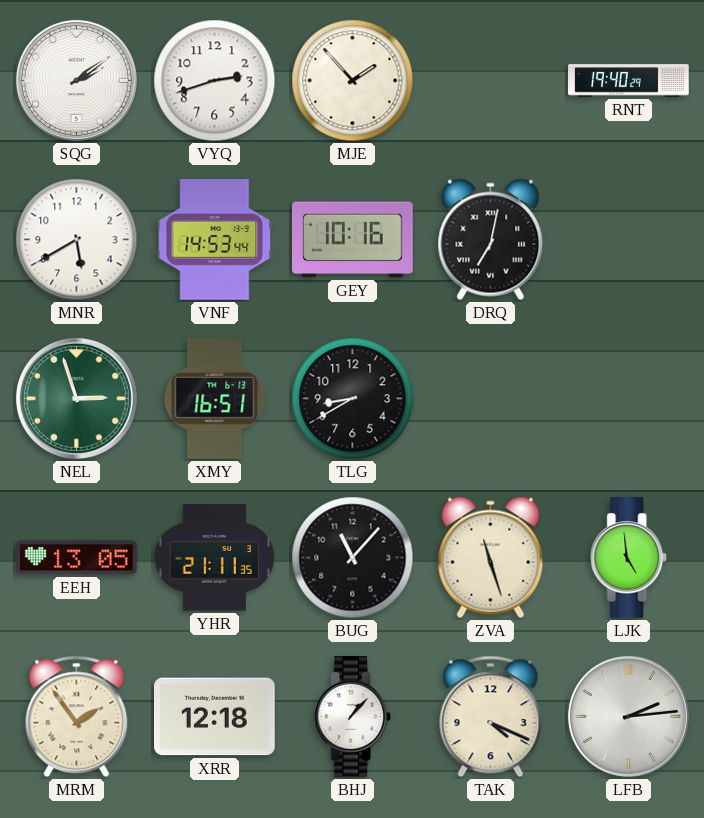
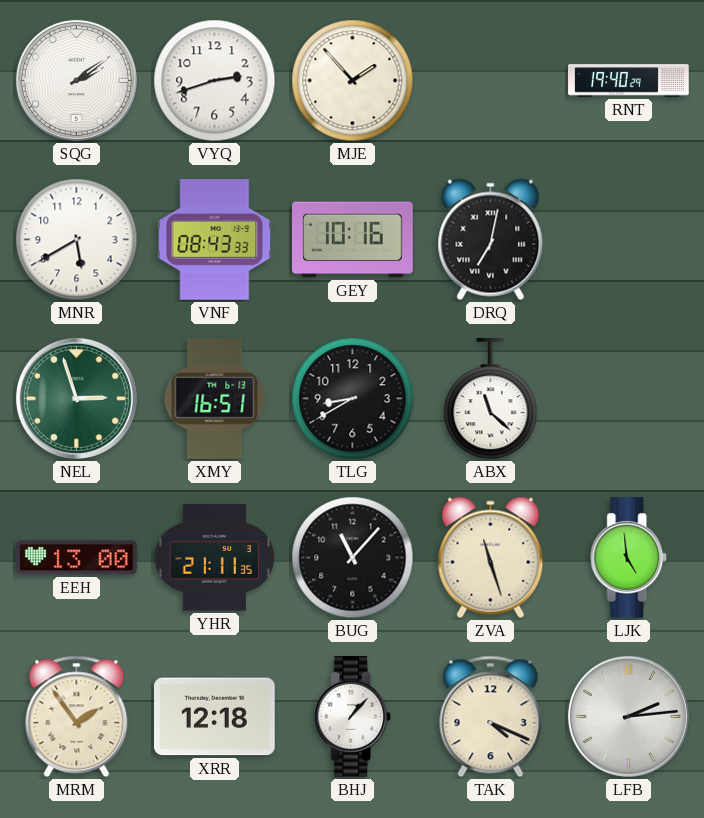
VNF: 14:53 -> 08:43 (215, 240)
ABX: none -> 11:22 (491, 400)
EEH: 13:05 -> 13:00 (77, 558)
